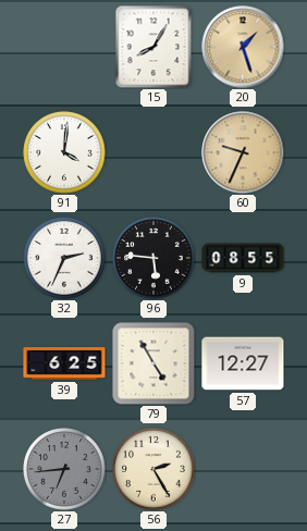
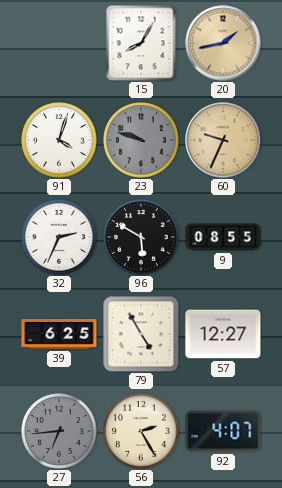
20: 1:27 -> 1:43 (223, 43)
91: 4:01 -> 4:03 (59, 140)
23: none -> 9:48 (141, 140)
96: 5:46 -> 5:50 (141, 237)
92: none -> 4:07 (223, 431)
